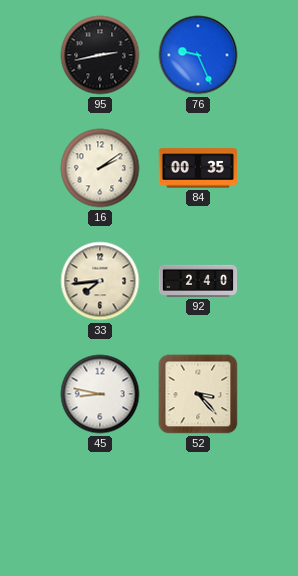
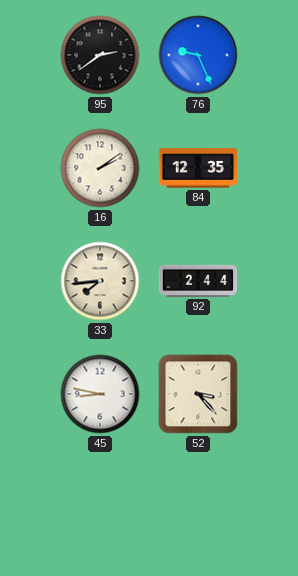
95: 2:43 -> 2:39 (100, 55)
84: 00:35 -> 12:35 (198, 168)
92: 2:40 -> 2:44 (198, 281)
